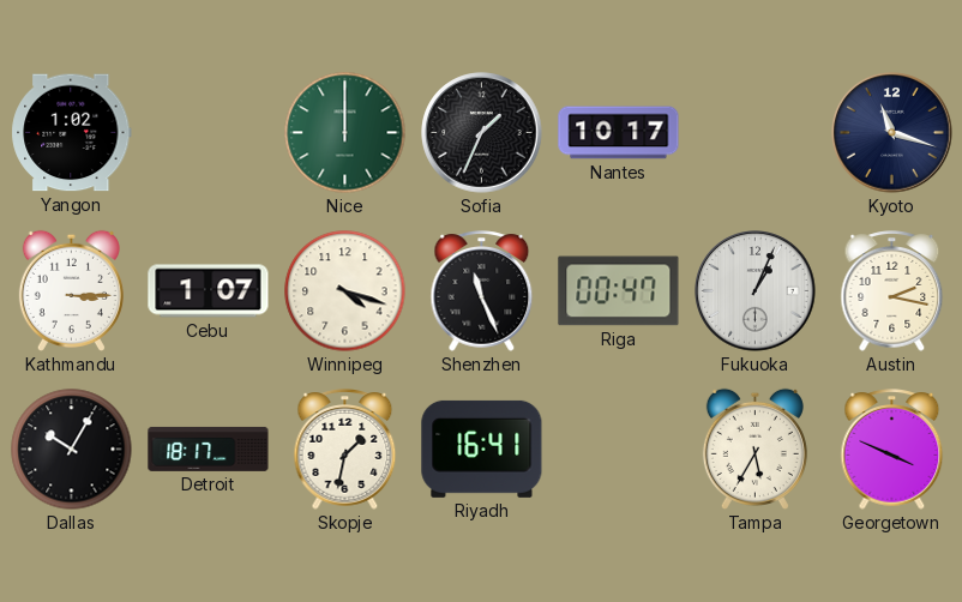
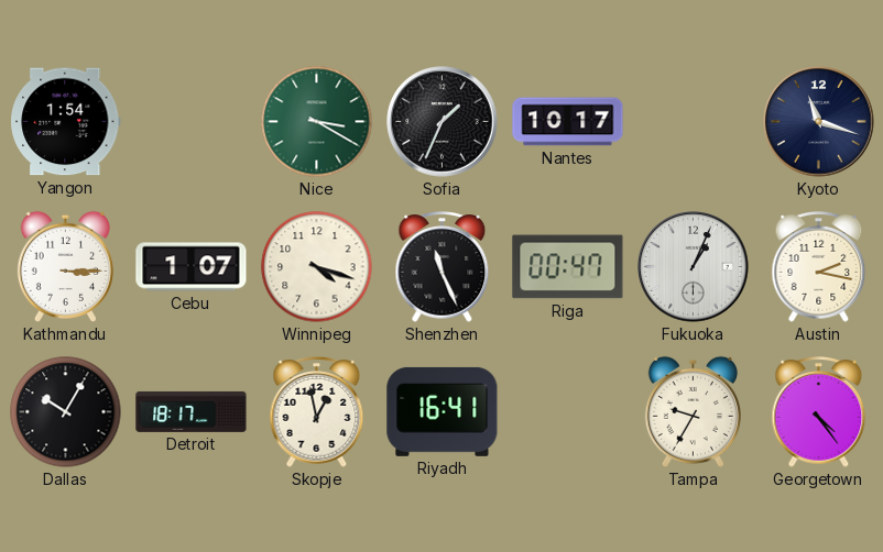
Yangon: 1:02 -> 1:54 (66, 122)
Nice: 12:00 -> 3:20 (317, 122)
Skopje: 1:32 -> 12:58 (317, 412)
Tampa: 5:35 -> 9:35 (693, 411)
Georgetown: 3:49 -> 4:24 (819, 412)
